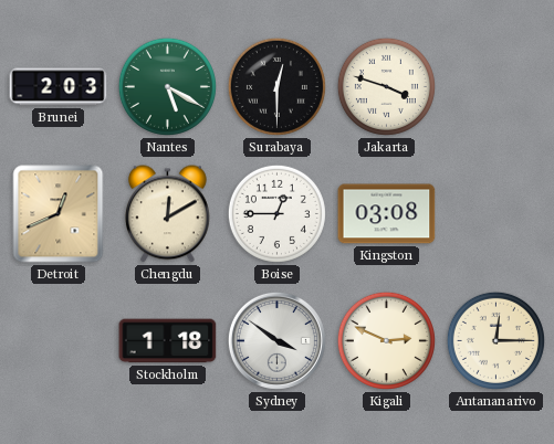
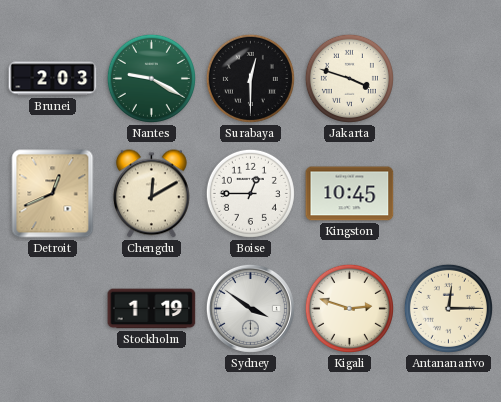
Nantes: 5:20 -> 9:20 (151, 78)
Kingston: 03:08 -> 10:45 (350, 194)
Stockholm: 1:18 -> 1:19 (152, 309)
Kigali: 2:49 -> 2:48 (349, 308)
